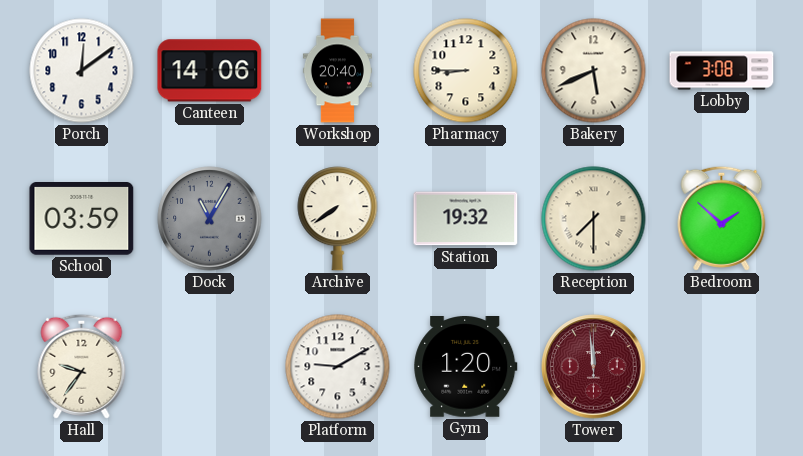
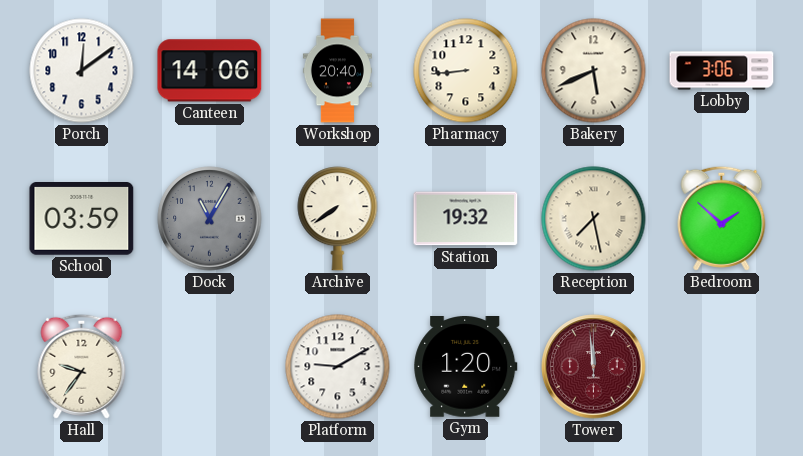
Pharmacy: 8:45 -> 8:44 (466, 71)
Lobby: 3:08 -> 3:06 (722, 71)
Reception: 7:30 -> 7:28 (594, 219)
